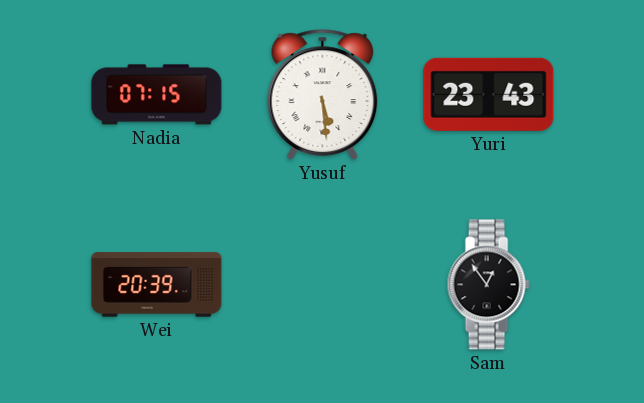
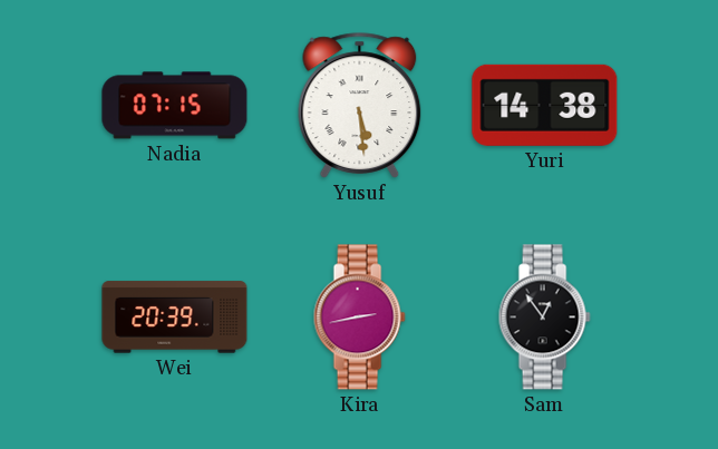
Yuri: 23:43 -> 14:38 (545, 105)
Kira: none -> 2:43 (359, 318)
